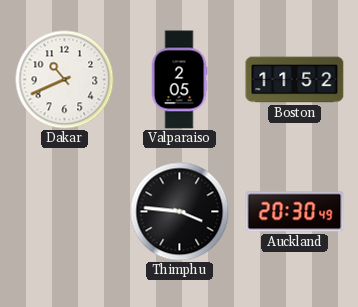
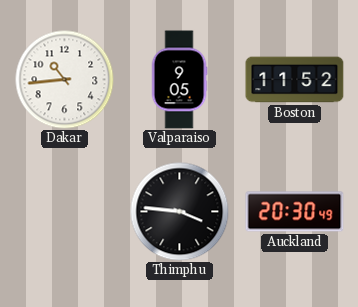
Dakar: 10:41 -> 10:44 (65, 80)
Valparaiso: 2:05 -> 9:05 (179, 80)
